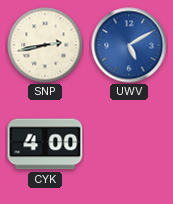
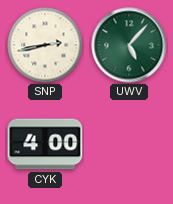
UWV: 5:10 -> 5:07 (129, 45)
UWV dial: blue -> green (129, 45)
